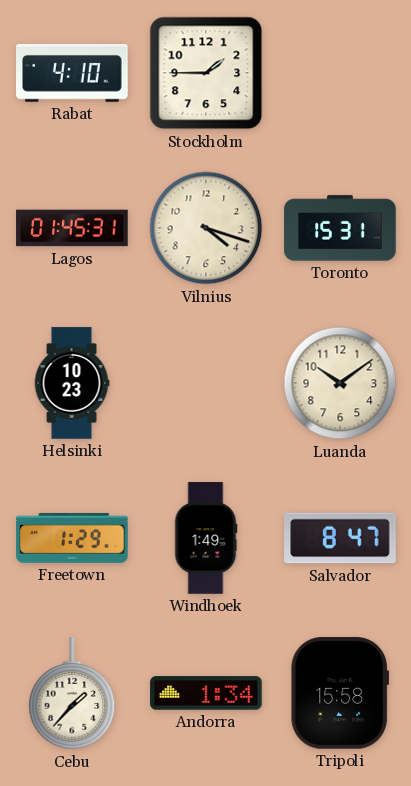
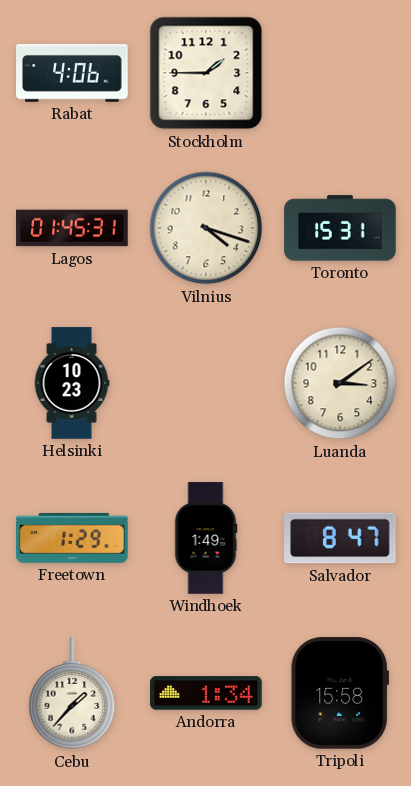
Rabat: 4:10 -> 4:06 (72, 74)
Luanda: 10:09 -> 3:09 (340, 383)
